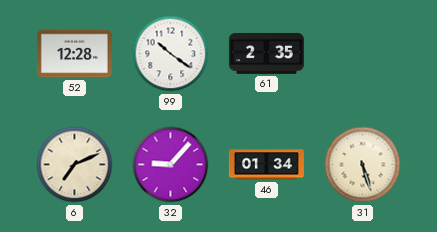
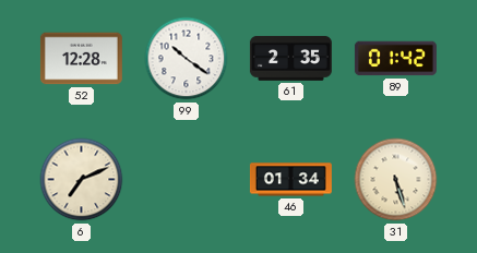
89: none -> 01:42 (395, 59)
32: 9:07 -> none (171, 165)
